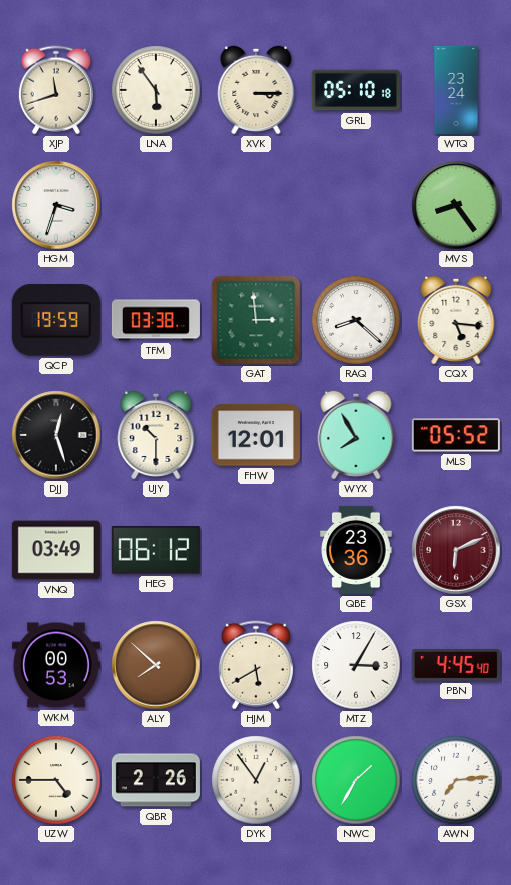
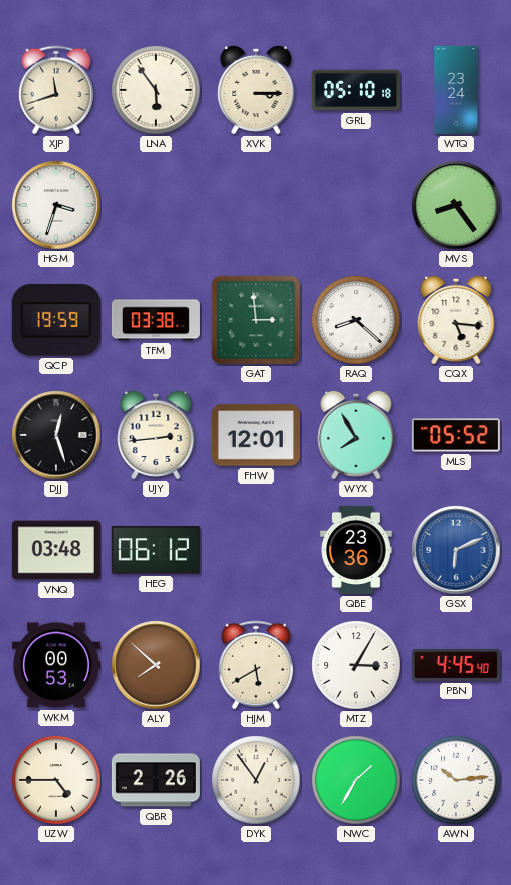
UJY: 10:30 -> 2:44 (156, 435)
VNQ: 03:49 -> 03:48 (56, 550)
GSX dial: burgundy -> blue (456, 550)
AWN: 7:14 -> 10:14 (456, 780)
